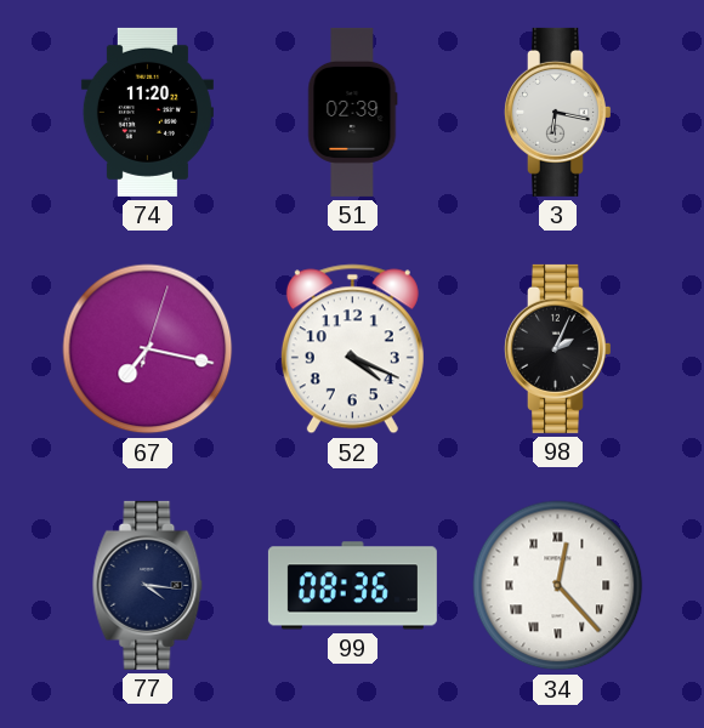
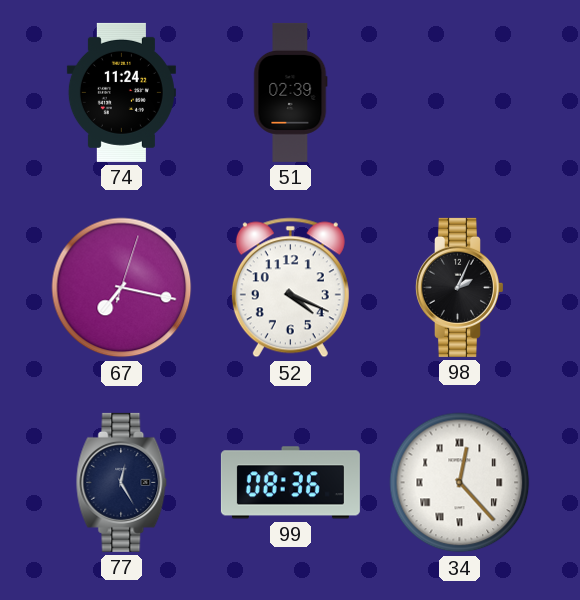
74: 11:20 -> 11:24 (121, 92)
3: 6:17 -> none (557, 112)
77: 4:16 -> 12:25 (122, 482)
